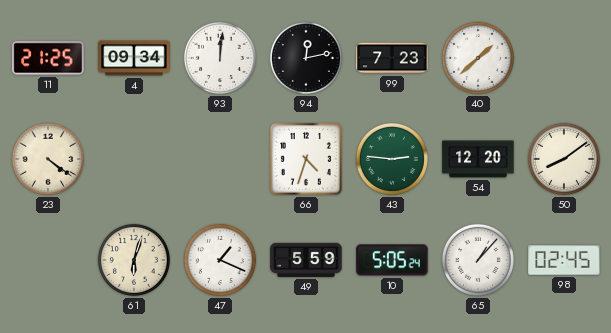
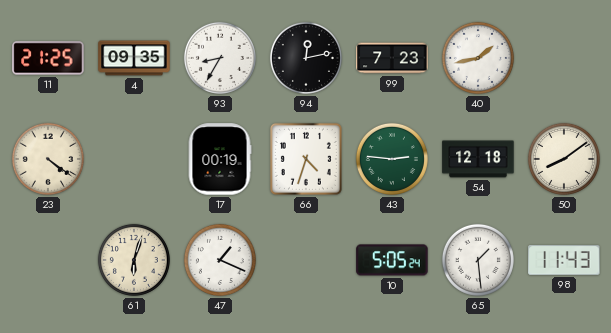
4: 09:34 -> 09:35 (134, 58)
93: 12:01 -> 8:35 (220, 58)
40: 1:38 -> 1:43 (478, 58)
17: none -> 00:19 (220, 159)
54: 12:20 -> 12:18 (478, 159)
49: 5:59 -> none (306, 260)
65: 1:07 -> 1:29 (478, 260)
98: 02:45 -> 11:43 (564, 261)
